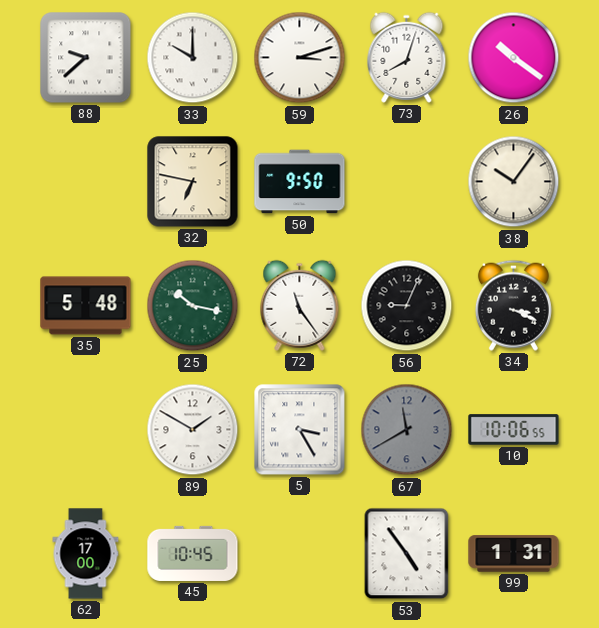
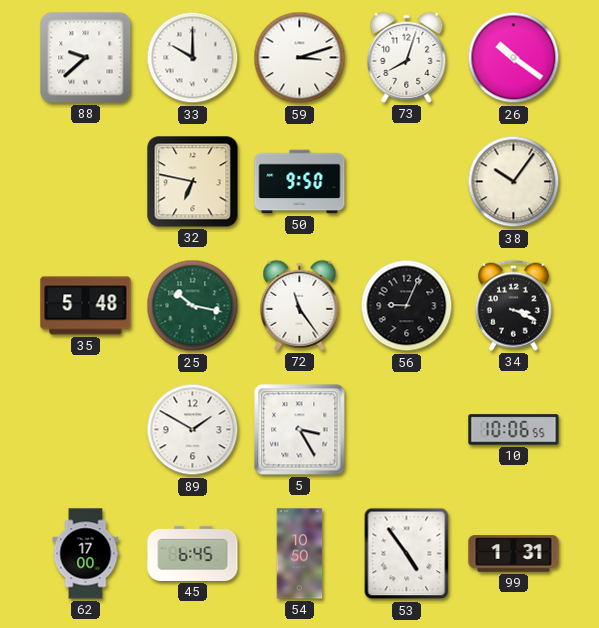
67: 11:40 -> none (407, 430)
45: 10:45 -> 6:45 (193, 553)
54: none -> 10:50 (300, 554)
